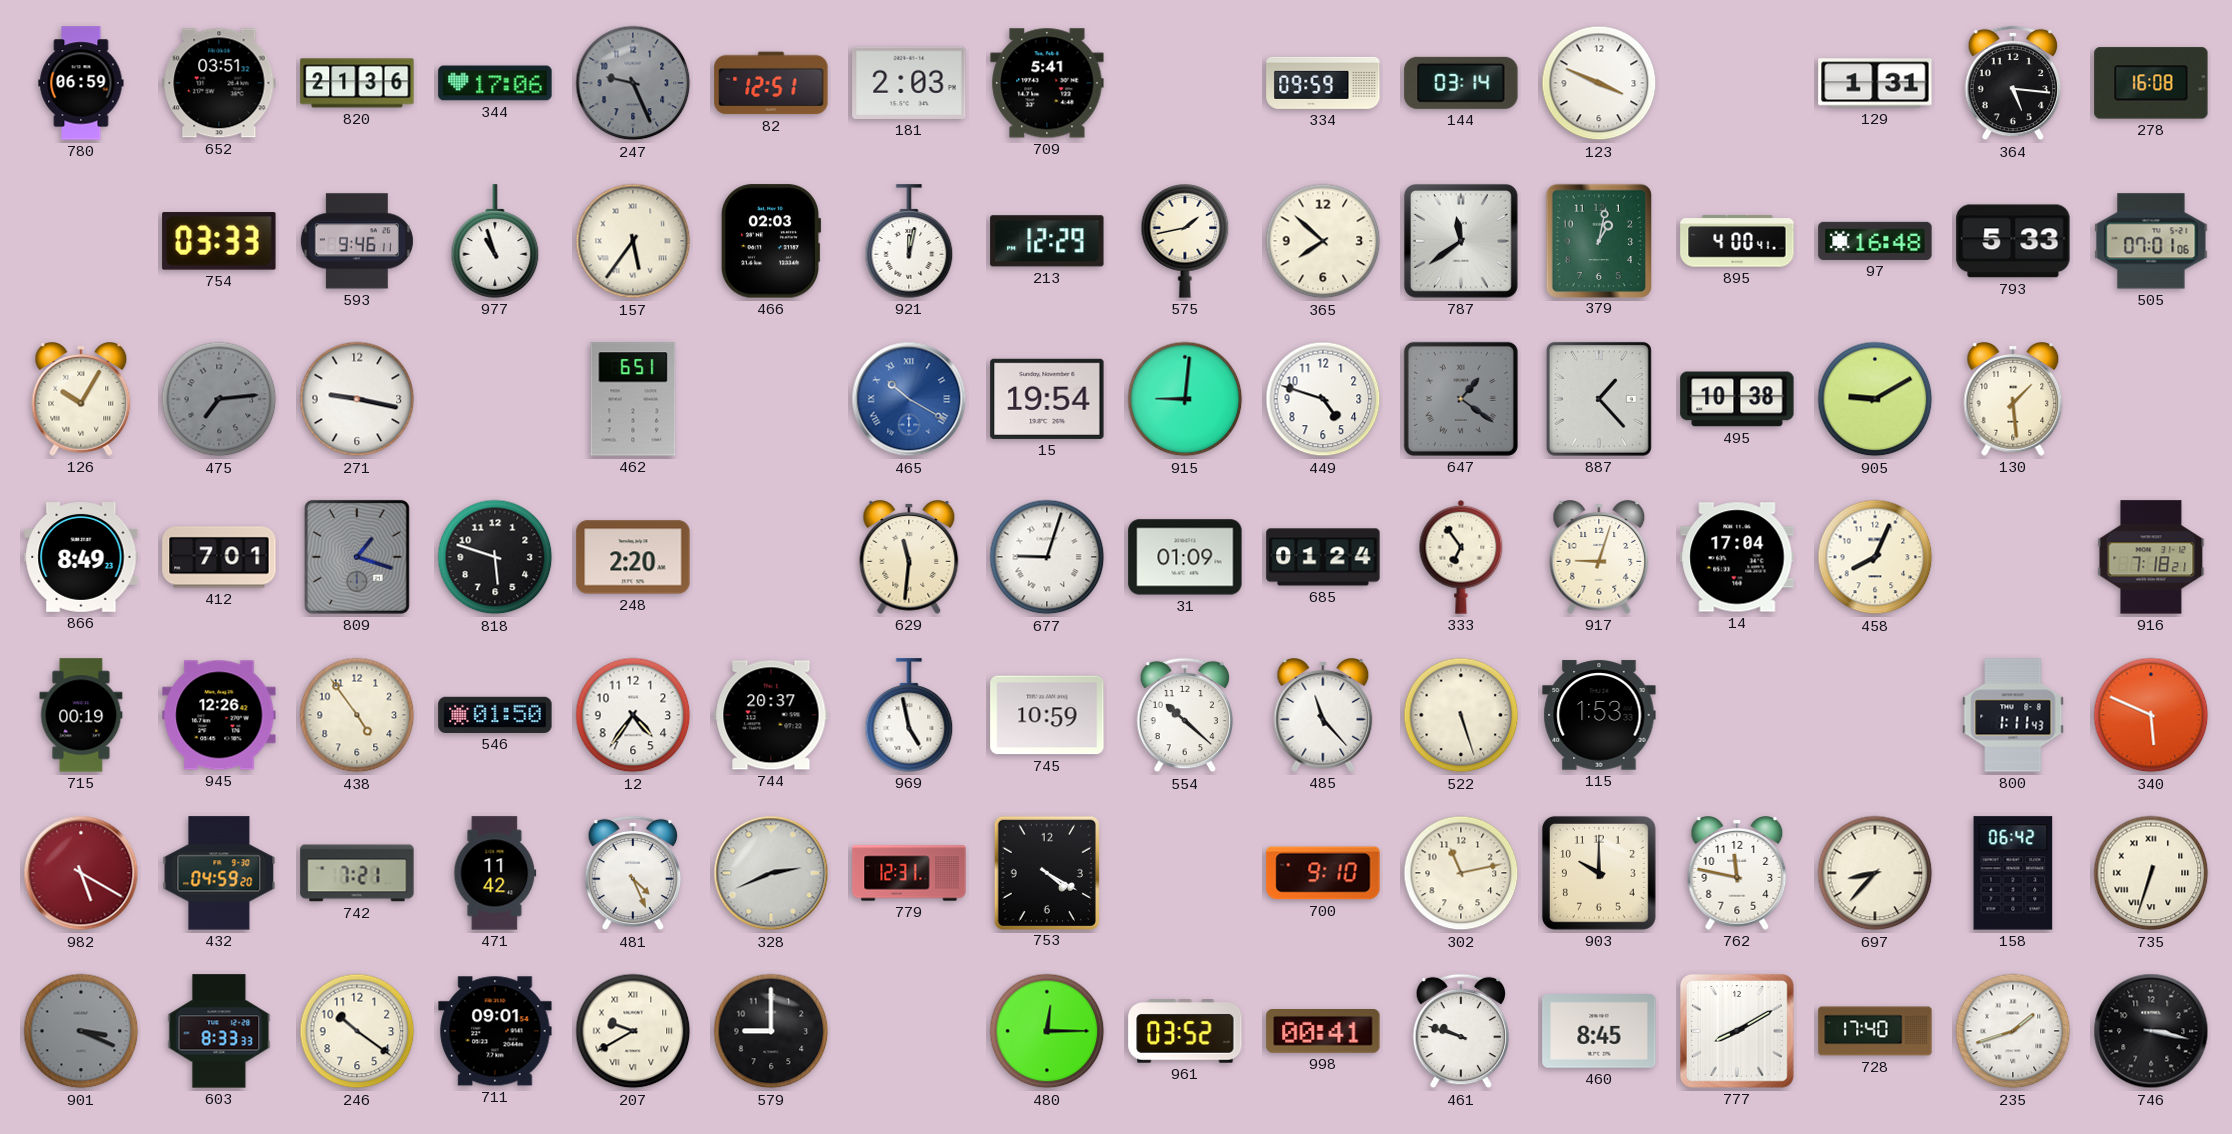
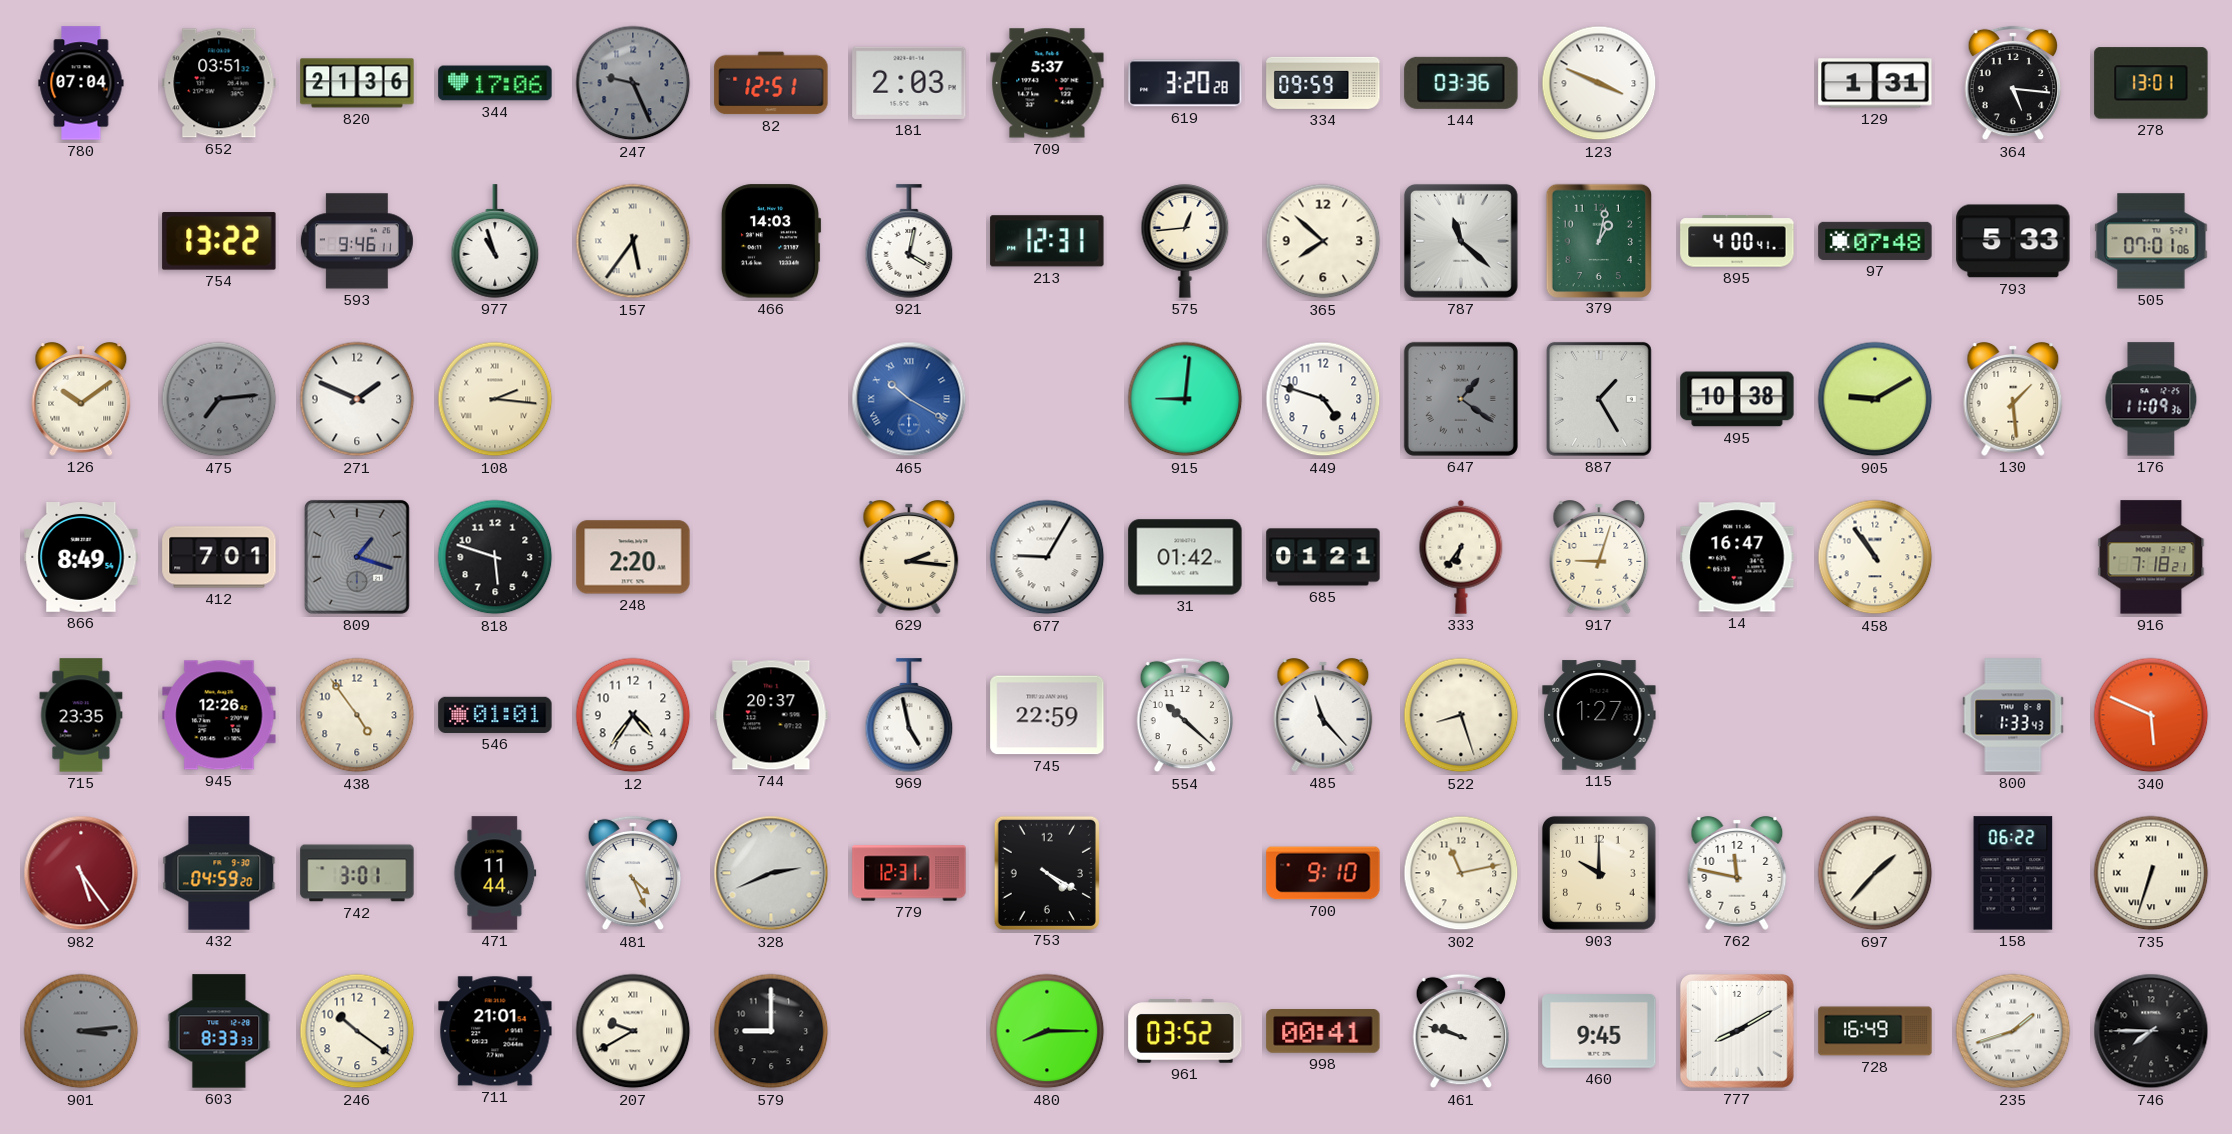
780: 06:59 -> 07:04 (81, 83)
709: 5:41 -> 5:37 (1047, 83)
619: none -> 3:20 (1185, 83)
144: 03:14 -> 03:36 (1461, 83)
278: 16:08 -> 13:01 (2151, 83)
754: 03:33 -> 13:22 (219, 241)
466: 02:03 -> 14:03 (771, 241)
921: 12:02 -> 4:02 (909, 241)
213: 12:29 -> 12:31 (1047, 241)
575: 1:43 -> 12:44 (1185, 241)
787: 11:39 -> 11:22 (1461, 241)
97: 16:48 -> 07:48 (1875, 241)
126: 10:05 -> 10:09 (81, 400)
271: 9:17 -> 1:49 (357, 399)
108: none -> 2:16 (495, 399)
462: 6:51 -> none (633, 399)
15: 19:54 -> none (1047, 399)
887: 1:23 -> 1:25 (1599, 399)
176: none -> 11:09 (2151, 399)
866: 8:49:23 -> 8:49:54 (81, 558)
629: 11:31 -> 2:16 (909, 558)
677: 9:03 -> 9:05 (1047, 557)
31: 01:09 -> 01:42 (1185, 557)
685: 01:24 -> 01:21 (1323, 557)
333: 6:54 -> 6:36 (1461, 557)
14: 17:04 -> 16:47 (1737, 557)
458: 8:04 -> 10:54 (1875, 557)
715: 00:19 -> 23:35 (81, 715)
546: 01:50 -> 01:01 (495, 715)
745: 10:59 -> 22:59 (1047, 715)
522: 5:27 -> 8:27 (1461, 715)
115: 1:53 -> 1:27 (1599, 715)
800: 1:11 -> 1:33 (2013, 715)
982: 5:20 -> 5:24 (81, 873)
742: 7:21 -> 3:01 (357, 873)
471: 11:42 -> 11:44 (495, 873)
697: 8:37 -> 1:37 (1875, 873)
158: 06:42 -> 06:22 (2013, 873)
901: 3:19 -> 3:14 (81, 1031)
711: 09:01 -> 21:01 (495, 1031)
480: 12:15 -> 8:15 (1047, 1031)
460: 8:45 -> 9:45 (1599, 1032)
728: 17:40 -> 16:49 (1875, 1031)
746: 3:17 -> 7:45 (2151, 1031)
